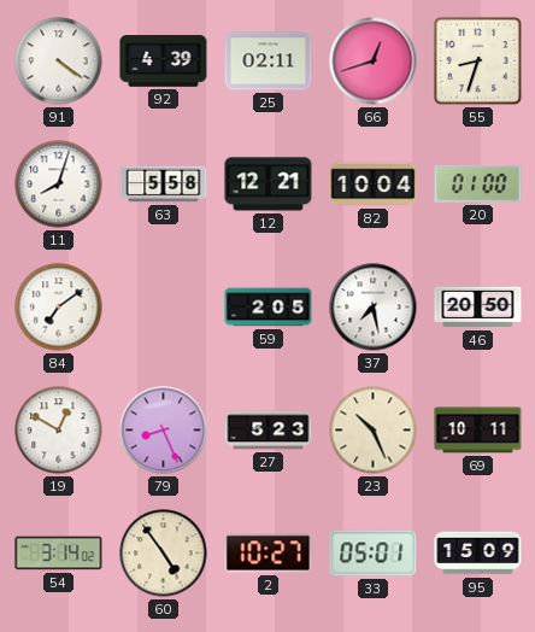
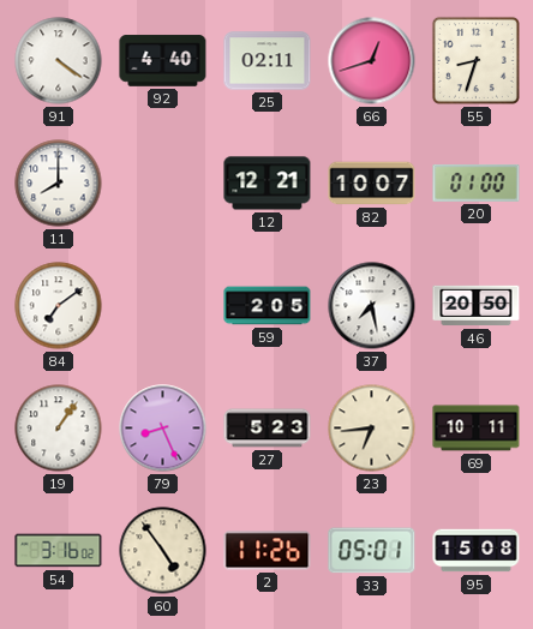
92: 4:39 -> 4:40 (163, 61)
11: 8:03 -> 8:00 (59, 184)
63: 5:58 -> none (164, 185)
82: 10:04 -> 10:07 (372, 184)
19: 12:50 -> 1:06 (59, 429)
23: 10:26 -> 6:44 (372, 429)
54: 3:14 -> 3:16 (59, 551)
2: 10:27 -> 11:26 (268, 551)
95: 15:09 -> 15:08 (477, 551)
